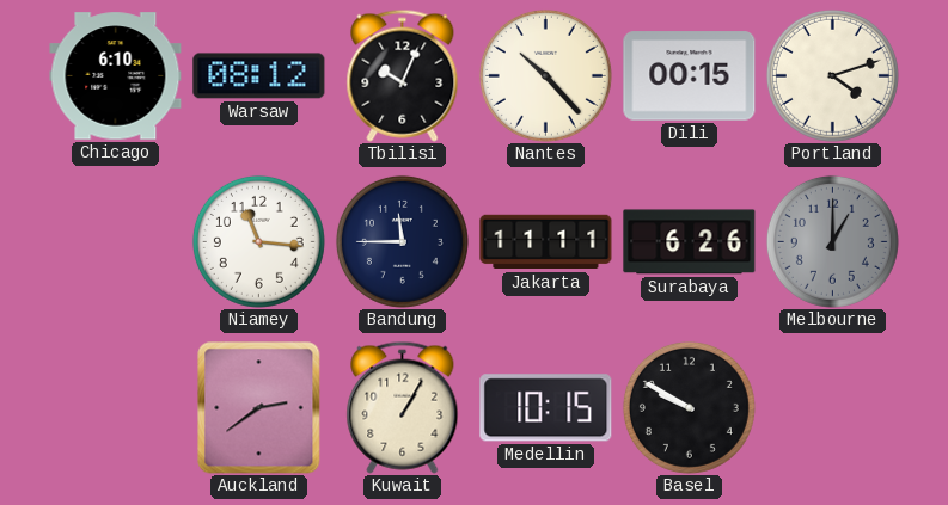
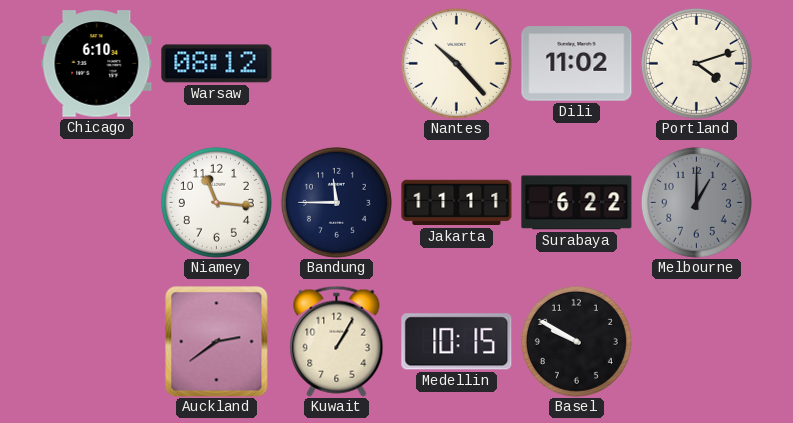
Tbilisi: 10:04 -> none (403, 75)
Dili: 00:15 -> 11:02 (577, 64)
Surabaya: 6:26 -> 6:22 (577, 203)
